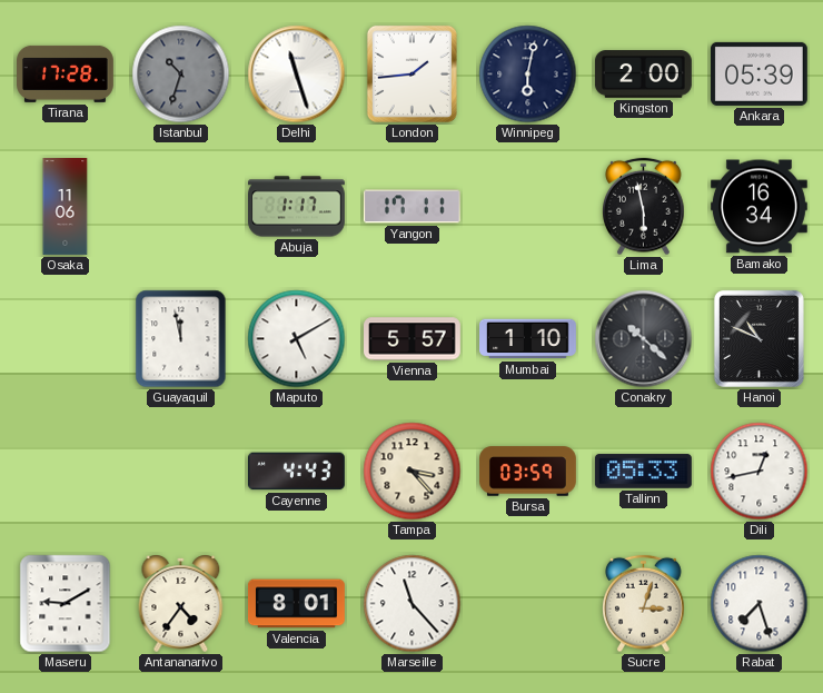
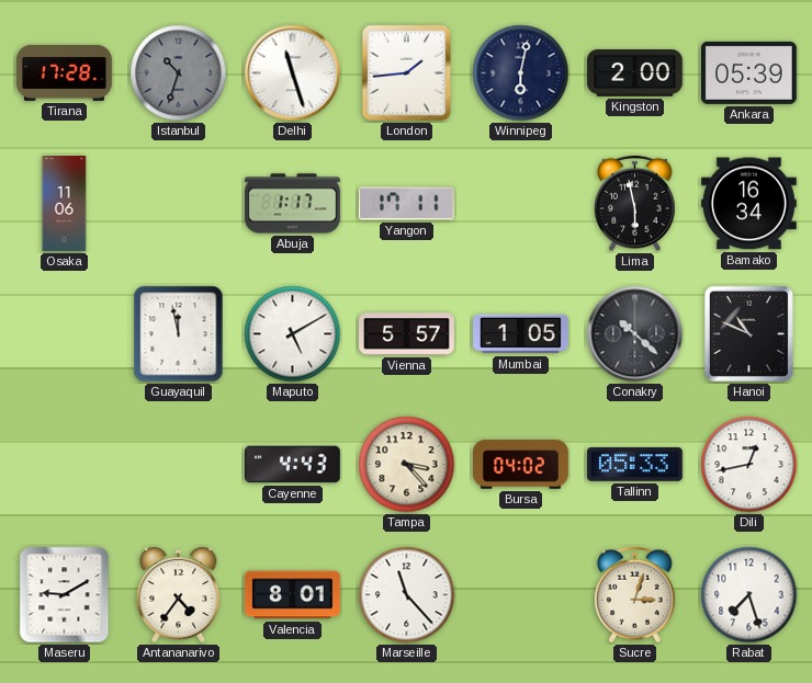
Mumbai: 1:10 -> 1:05 (521, 334)
Bursa: 03:59 -> 04:02 (521, 465)
